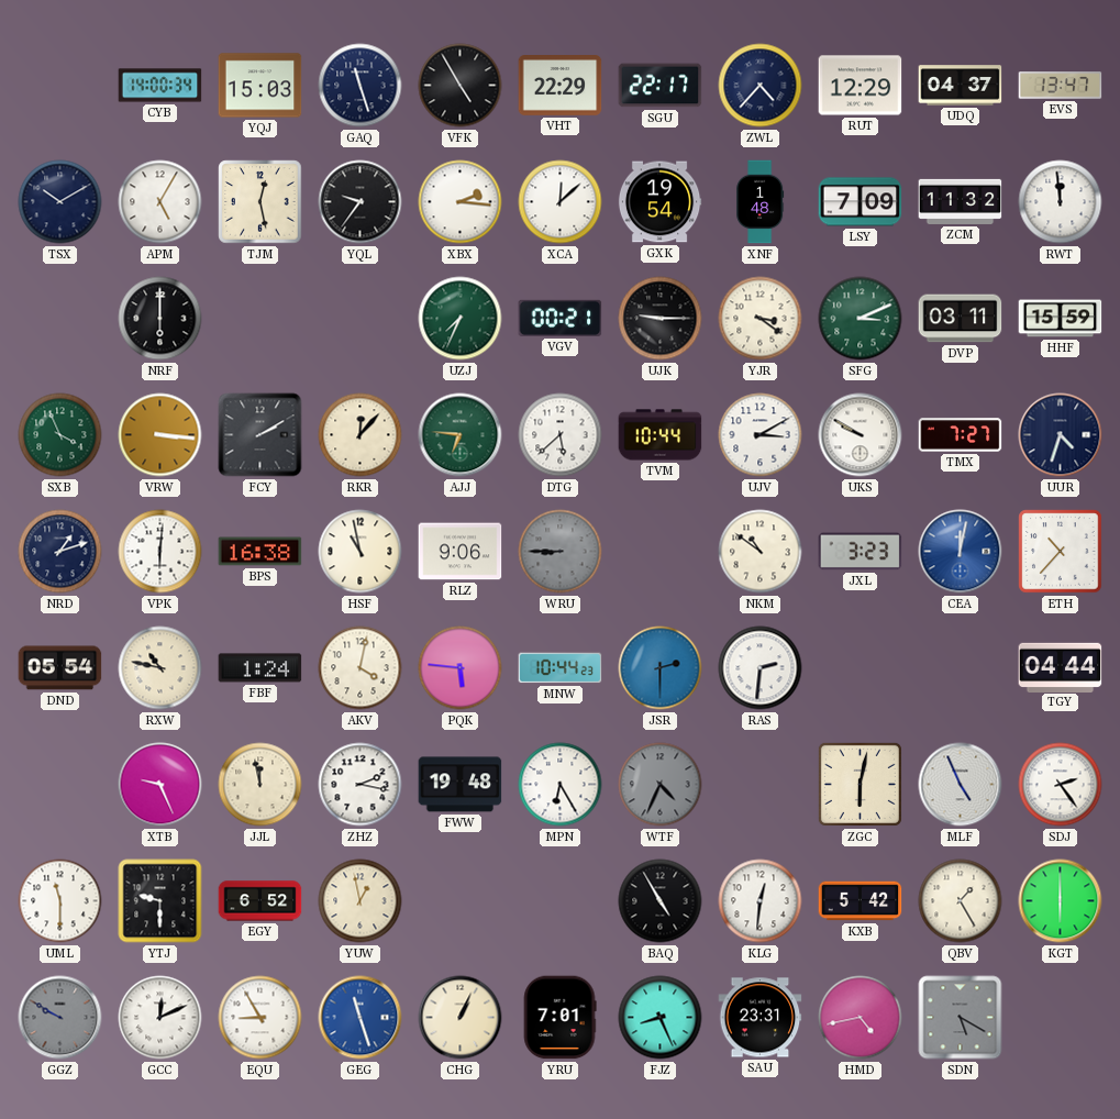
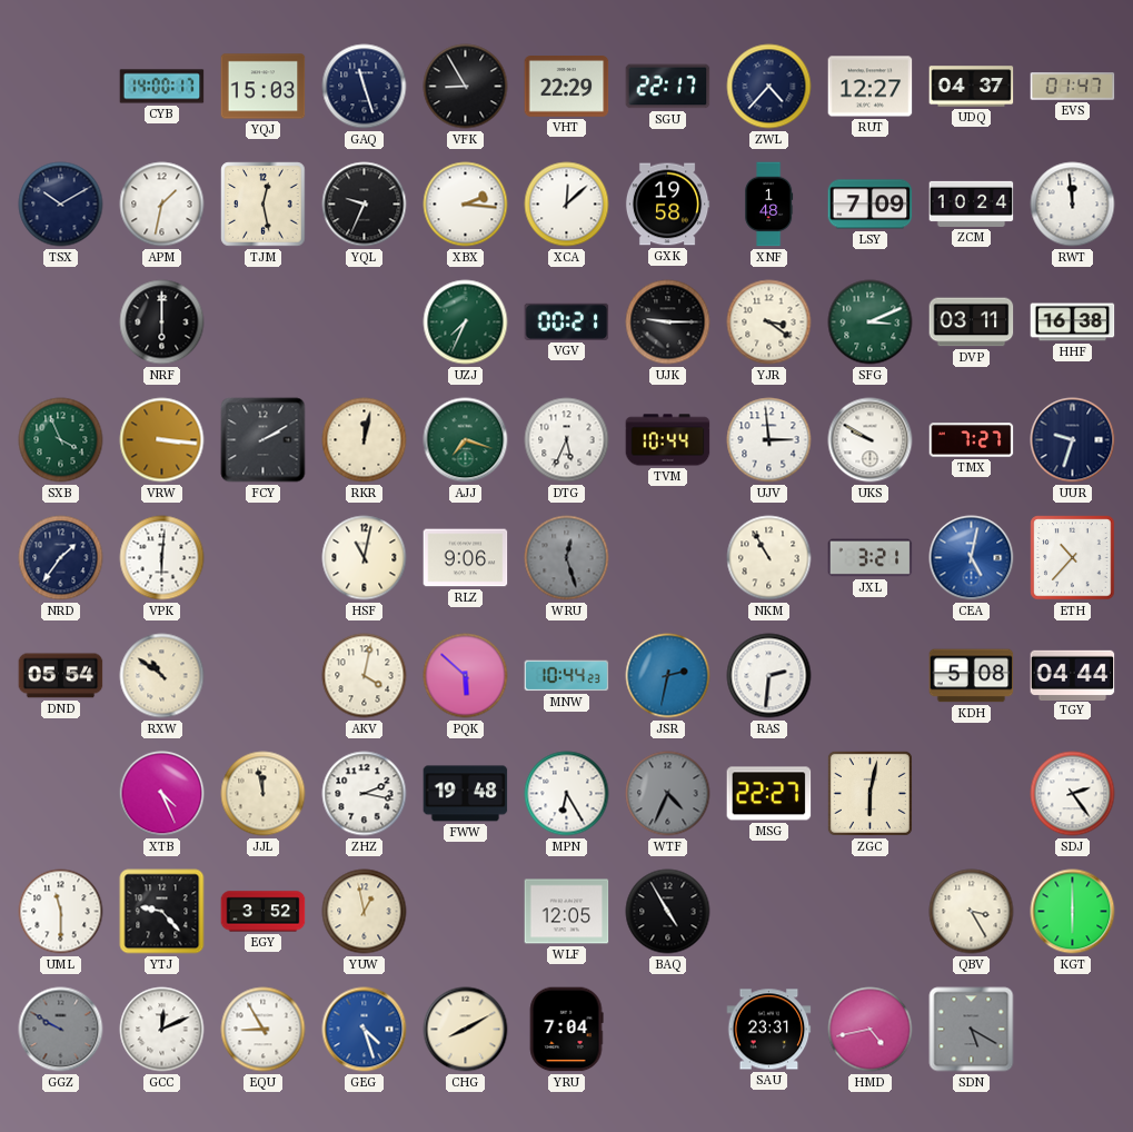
CYB: 14:00:34 -> 14:00:17 (162, 87)
VFK: 4:55 -> 8:55 (466, 87)
RUT: 12:29 -> 12:27 (871, 87)
EVS: 13:47 -> 01:47 (1073, 87)
APM: 5:05 -> 1:32 (162, 205)
YQL: 9:36 -> 9:34 (365, 205)
GXK: 19:54 -> 19:58 (667, 205)
ZCM: 11:32 -> 10:24 (972, 203)
HHF: 15:59 -> 16:38 (1073, 322)
RKR: 12:07 -> 12:02 (365, 440)
AJJ: 6:46 -> 7:18 (466, 440)
DTG: 5:38 -> 5:34 (567, 440)
UJV: 3:10 -> 2:59 (769, 440)
UUR: 4:33 -> 9:33 (1073, 440)
NRD: 1:12 -> 1:36 (61, 558)
BPS: 16:38 -> none (260, 552)
HSF: 10:58 -> 11:02 (365, 558)
WRU: 8:45 -> 12:27 (567, 558)
NKM: 10:51 -> 10:55 (769, 558)
JXL: 3:23 -> 3:21 (871, 558)
CEA: 12:02 -> 5:02 (972, 558)
RXW: 10:47 -> 10:51 (162, 676)
FBF: 1:24 -> none (260, 668)
PQK: 5:46 -> 5:52 (466, 676)
JSR: 2:30 -> 2:32 (668, 676)
KDH: none -> 5:08 (972, 676)
XTB: 9:26 -> 4:26 (162, 794)
MSG: none -> 22:27 (769, 794)
MLF: 4:56 -> none (961, 785)
YTJ: 9:30 -> 9:23 (162, 912)
EGY: 6:52 -> 3:52 (264, 912)
WLF: none -> 12:05 (567, 912)
KLG: 12:31 -> none (761, 901)
KXB: 5:42 -> none (861, 901)
QBV: 1:25 -> 3:25 (972, 912)
GEG: 11:27 -> 4:27 (365, 1030)
CHG: 1:04 -> 8:10 (466, 1030)
YRU: 7:01 -> 7:04 (566, 1030)
FJZ: 8:26 -> none (661, 1018)
